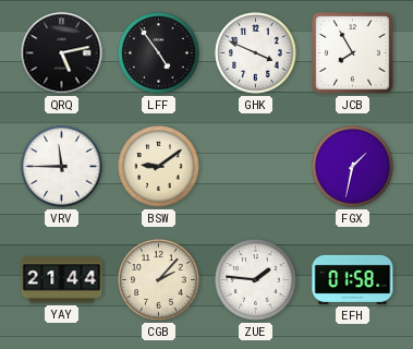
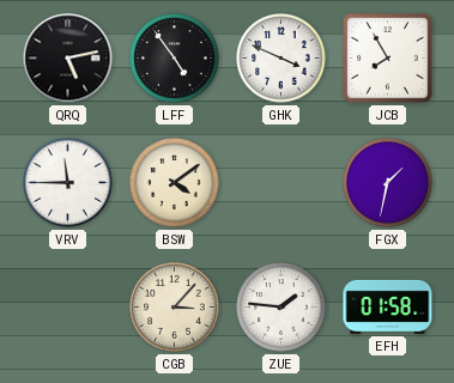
BSW: 9:09 -> 4:09 (175, 183)
YAY: 21:44 -> none (62, 280)
CGB: 2:07 -> 3:07 (175, 308)
